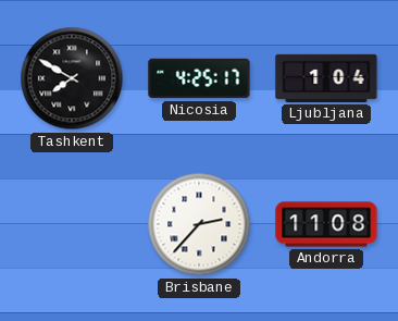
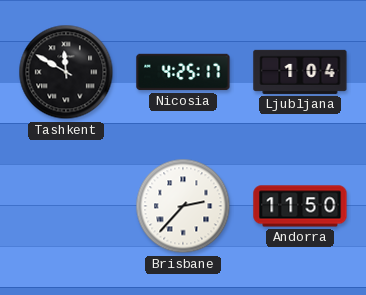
Tashkent: 7:50 -> 11:50 (66, 72)
Andorra: 11:08 -> 11:50 (300, 206)
